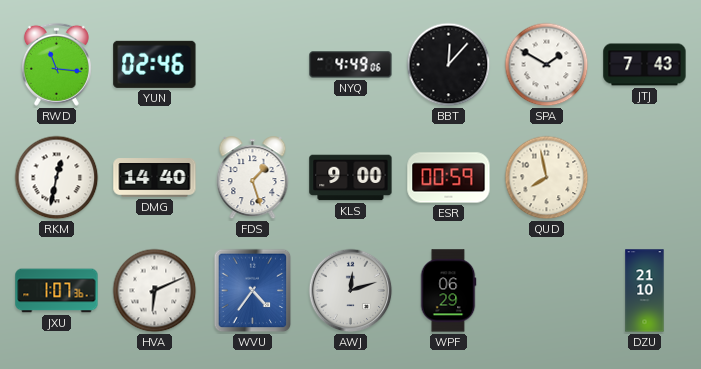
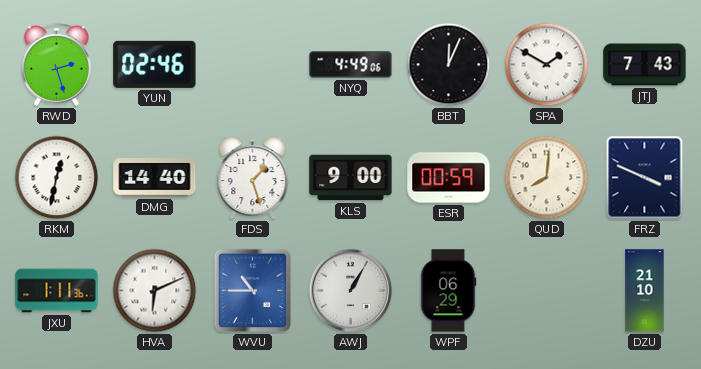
RWD: 11:16 -> 2:27 (56, 64)
BBT: 12:07 -> 12:04 (449, 65)
QUD: 7:58 -> 8:01 (547, 178)
FRZ: none -> 3:49 (645, 178)
JXU: 1:07 -> 1:11 (57, 291)
WVU: 4:36 -> 10:45 (253, 291)
AWJ: 12:12 -> 1:05 (351, 291)
